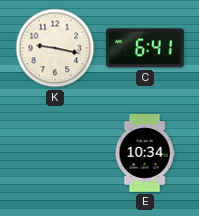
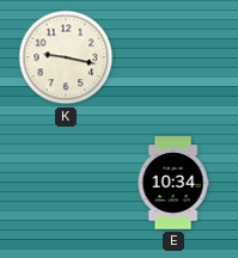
C: 6:41 -> none (145, 48)
